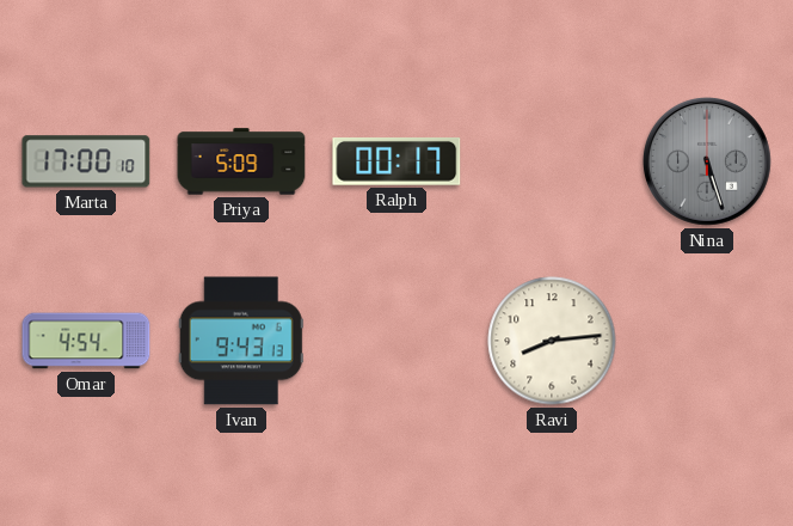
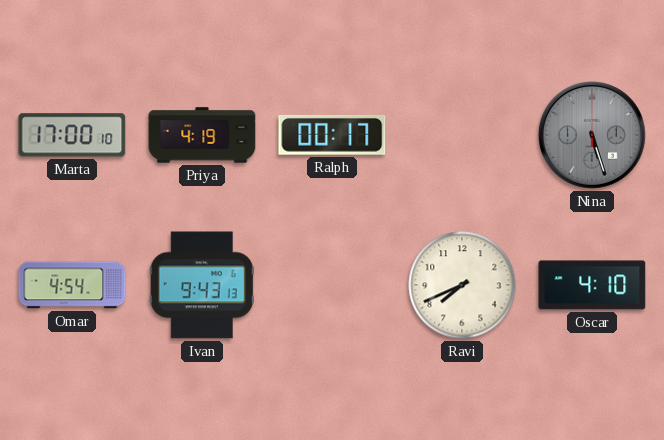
Priya: 5:09 -> 4:19 (202, 135)
Ravi: 8:14 -> 7:41 (462, 285)
Oscar: none -> 4:10 (592, 285)
